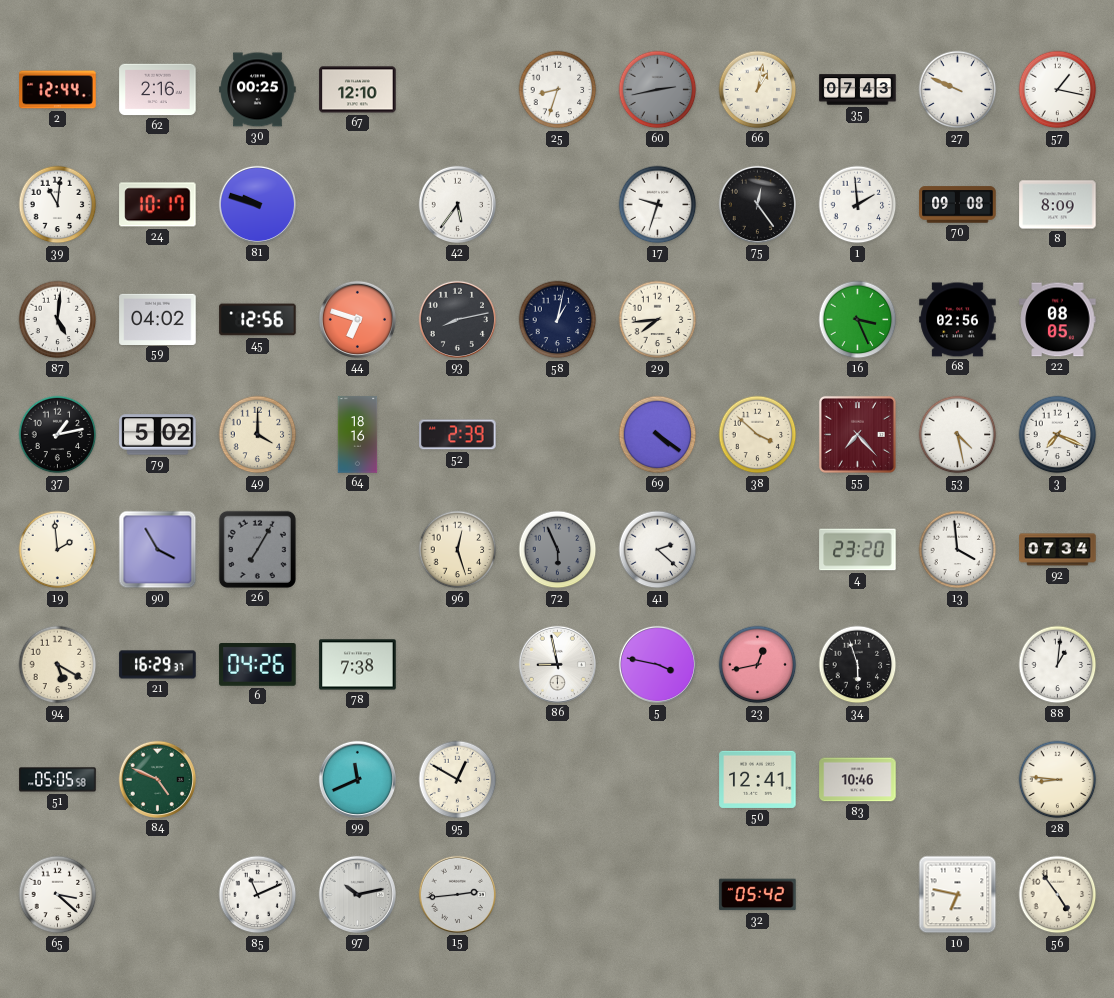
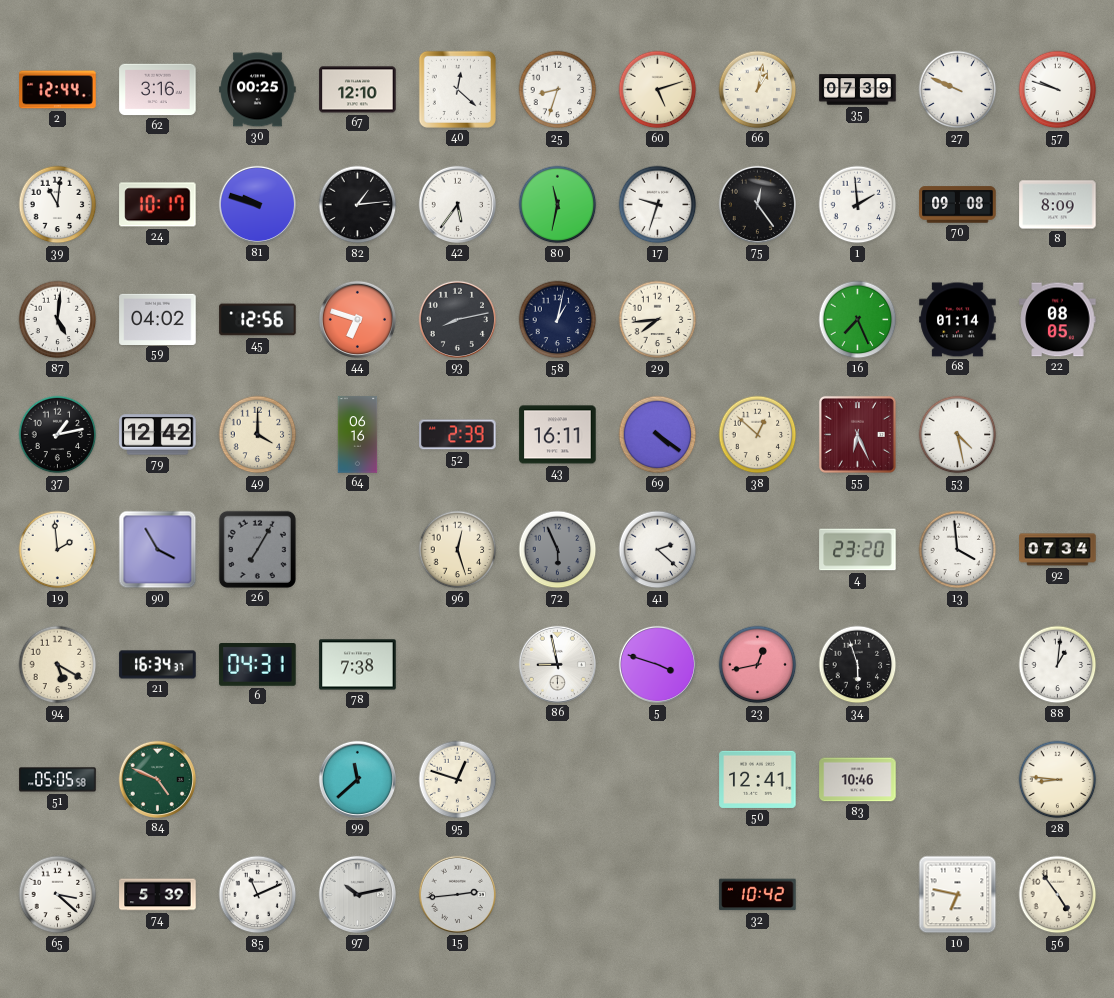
62: 2:16 -> 3:16 (158, 90)
40: none -> 12:22 (457, 89)
60: 2:43 -> 5:12 (658, 90)
60 dial: grey -> cream (658, 90)
35: 07:43 -> 07:39 (858, 90)
57: 1:17 -> 9:48 (1058, 90)
82: none -> 1:14 (358, 205)
80: none -> 11:32 (558, 205)
16: 3:26 -> 7:26 (858, 320)
68: 02:56 -> 01:14 (958, 320)
79: 5:02 -> 12:42 (158, 435)
64: 18:16 -> 06:16 (358, 435)
43: none -> 16:11 (558, 435)
38: 3:52 -> 12:52 (758, 435)
55: 7:23 -> 6:26 (857, 434)
3: 7:19 -> none (1058, 435)
21: 16:29 -> 16:34 (158, 665)
6: 04:26 -> 04:31 (258, 665)
5: 3:47 -> 3:48 (657, 664)
99: 11:41 -> 11:38 (357, 779)
95: 12:50 -> 12:48 (458, 780)
74: none -> 5:39 (158, 895)
32: 05:42 -> 10:42 (758, 895)
